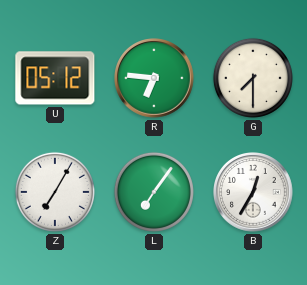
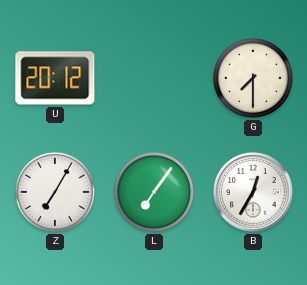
U: 05:12 -> 20:12 (55, 78)
R: 6:46 -> none (155, 79)
